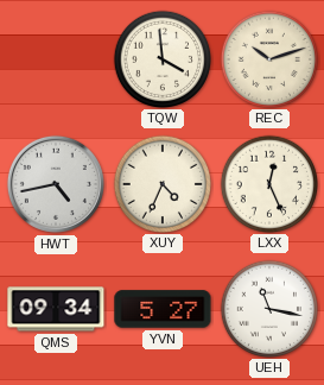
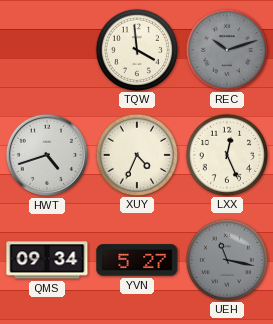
REC dial: cream -> grey (226, 49)
HWT: 4:43 -> 4:42 (47, 155)
UEH dial: white -> grey (226, 259)
